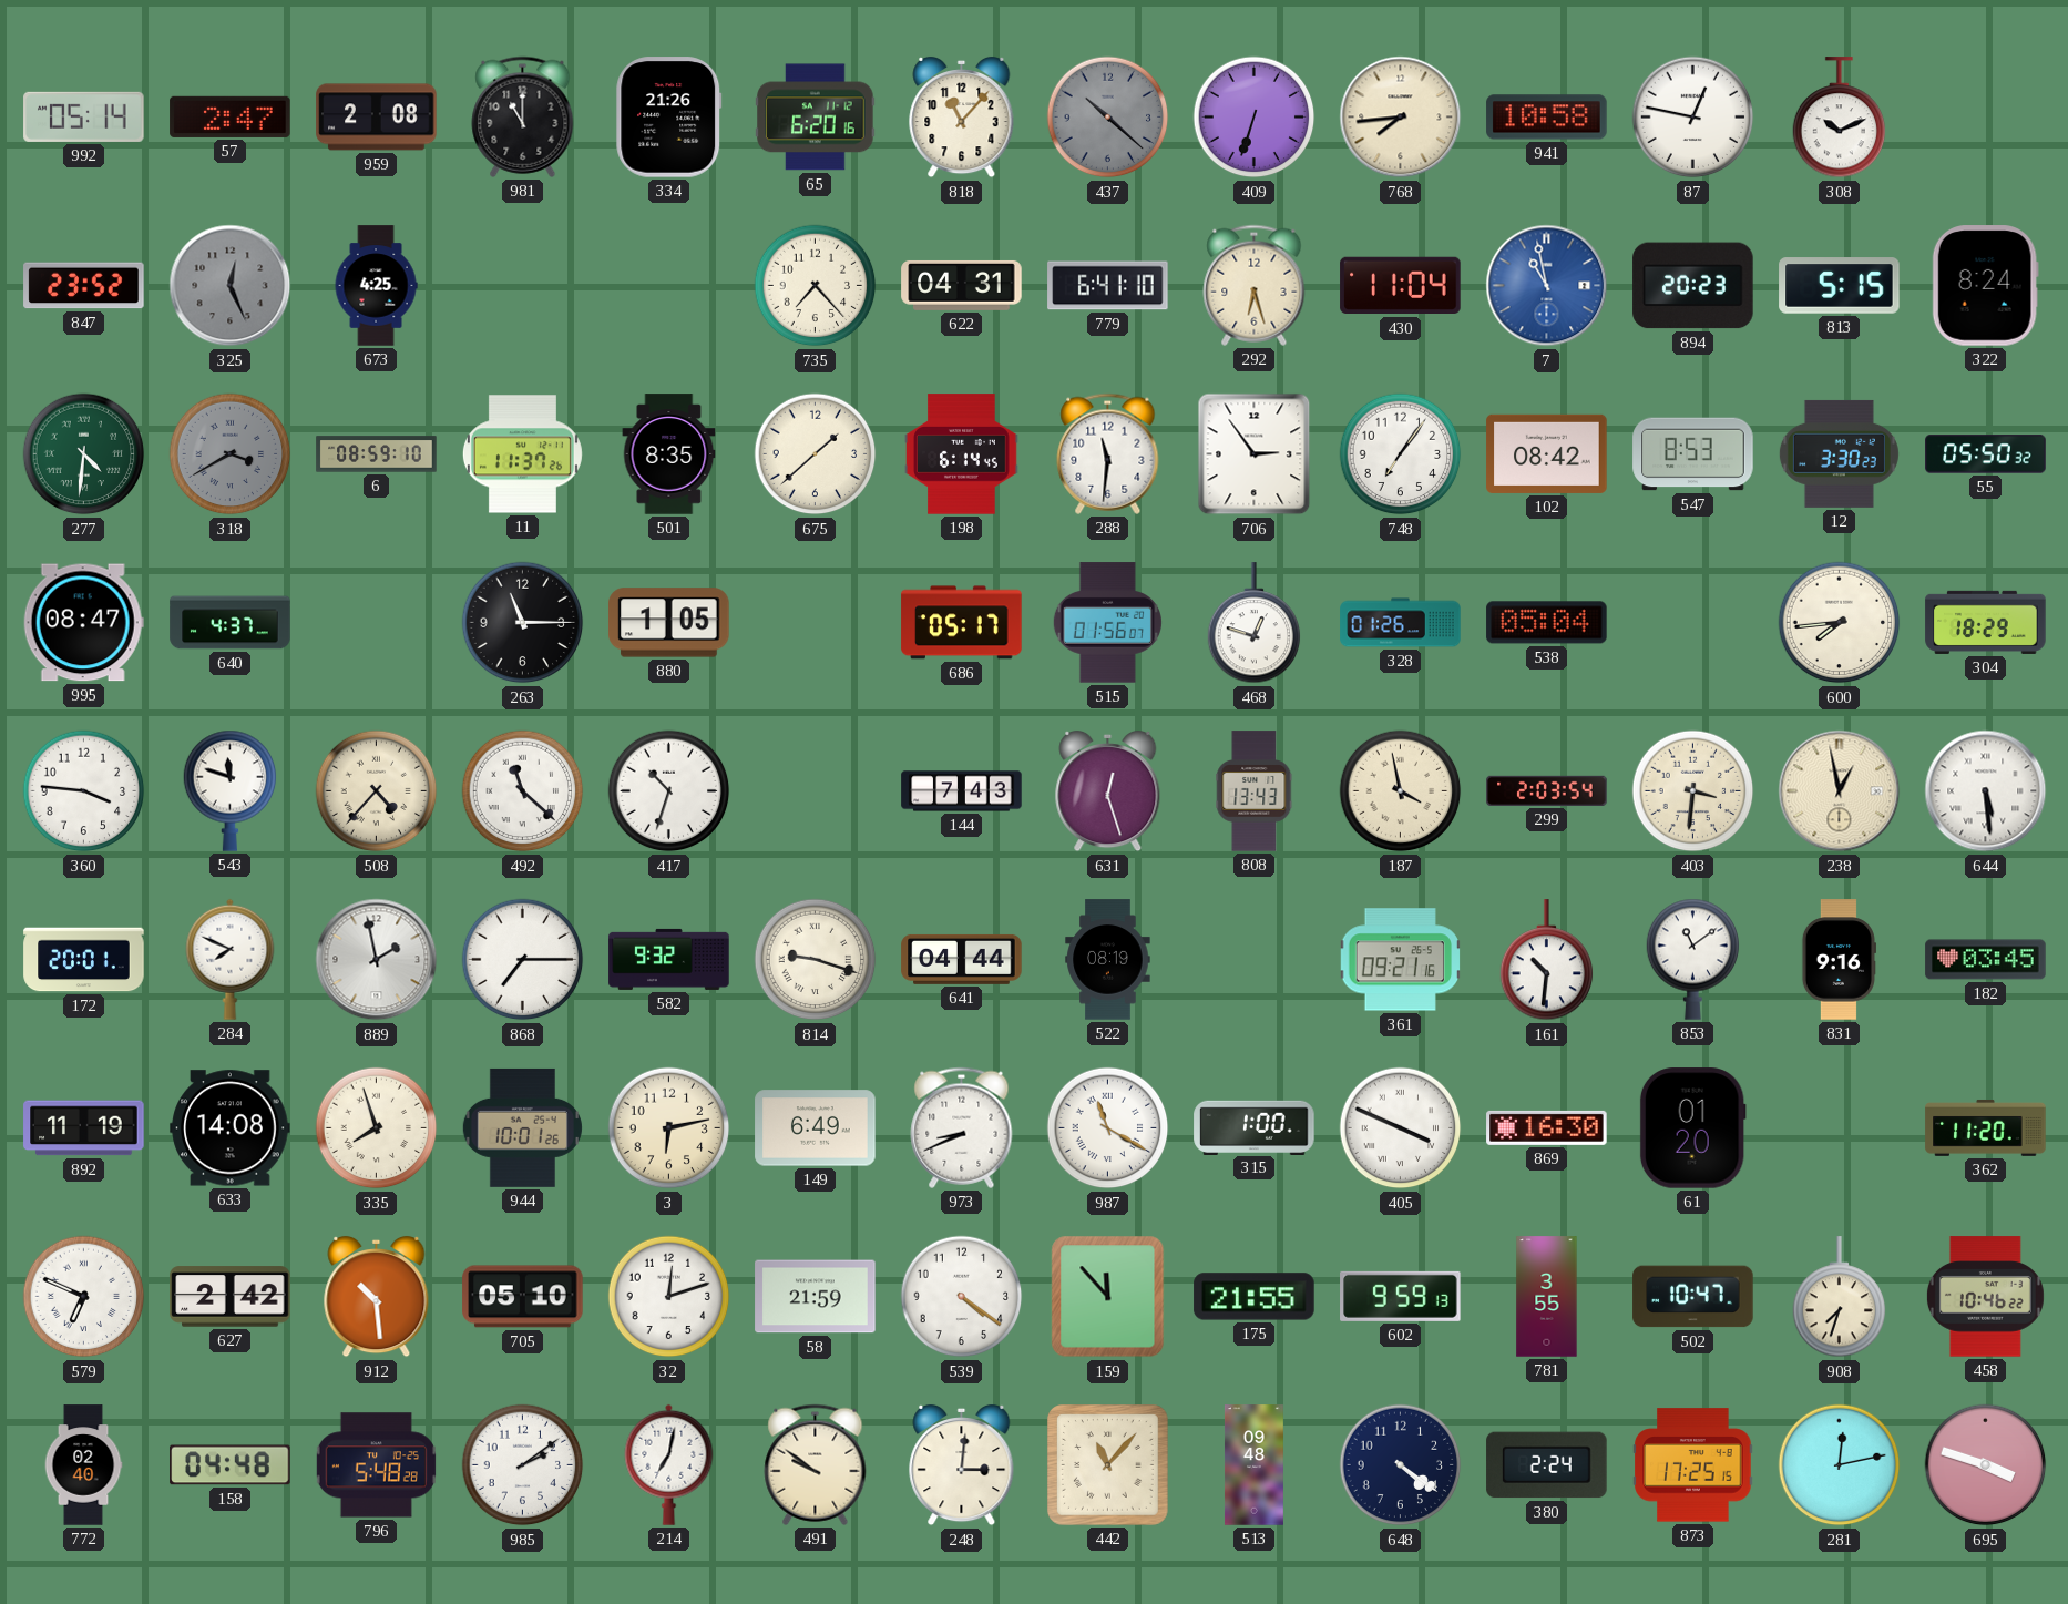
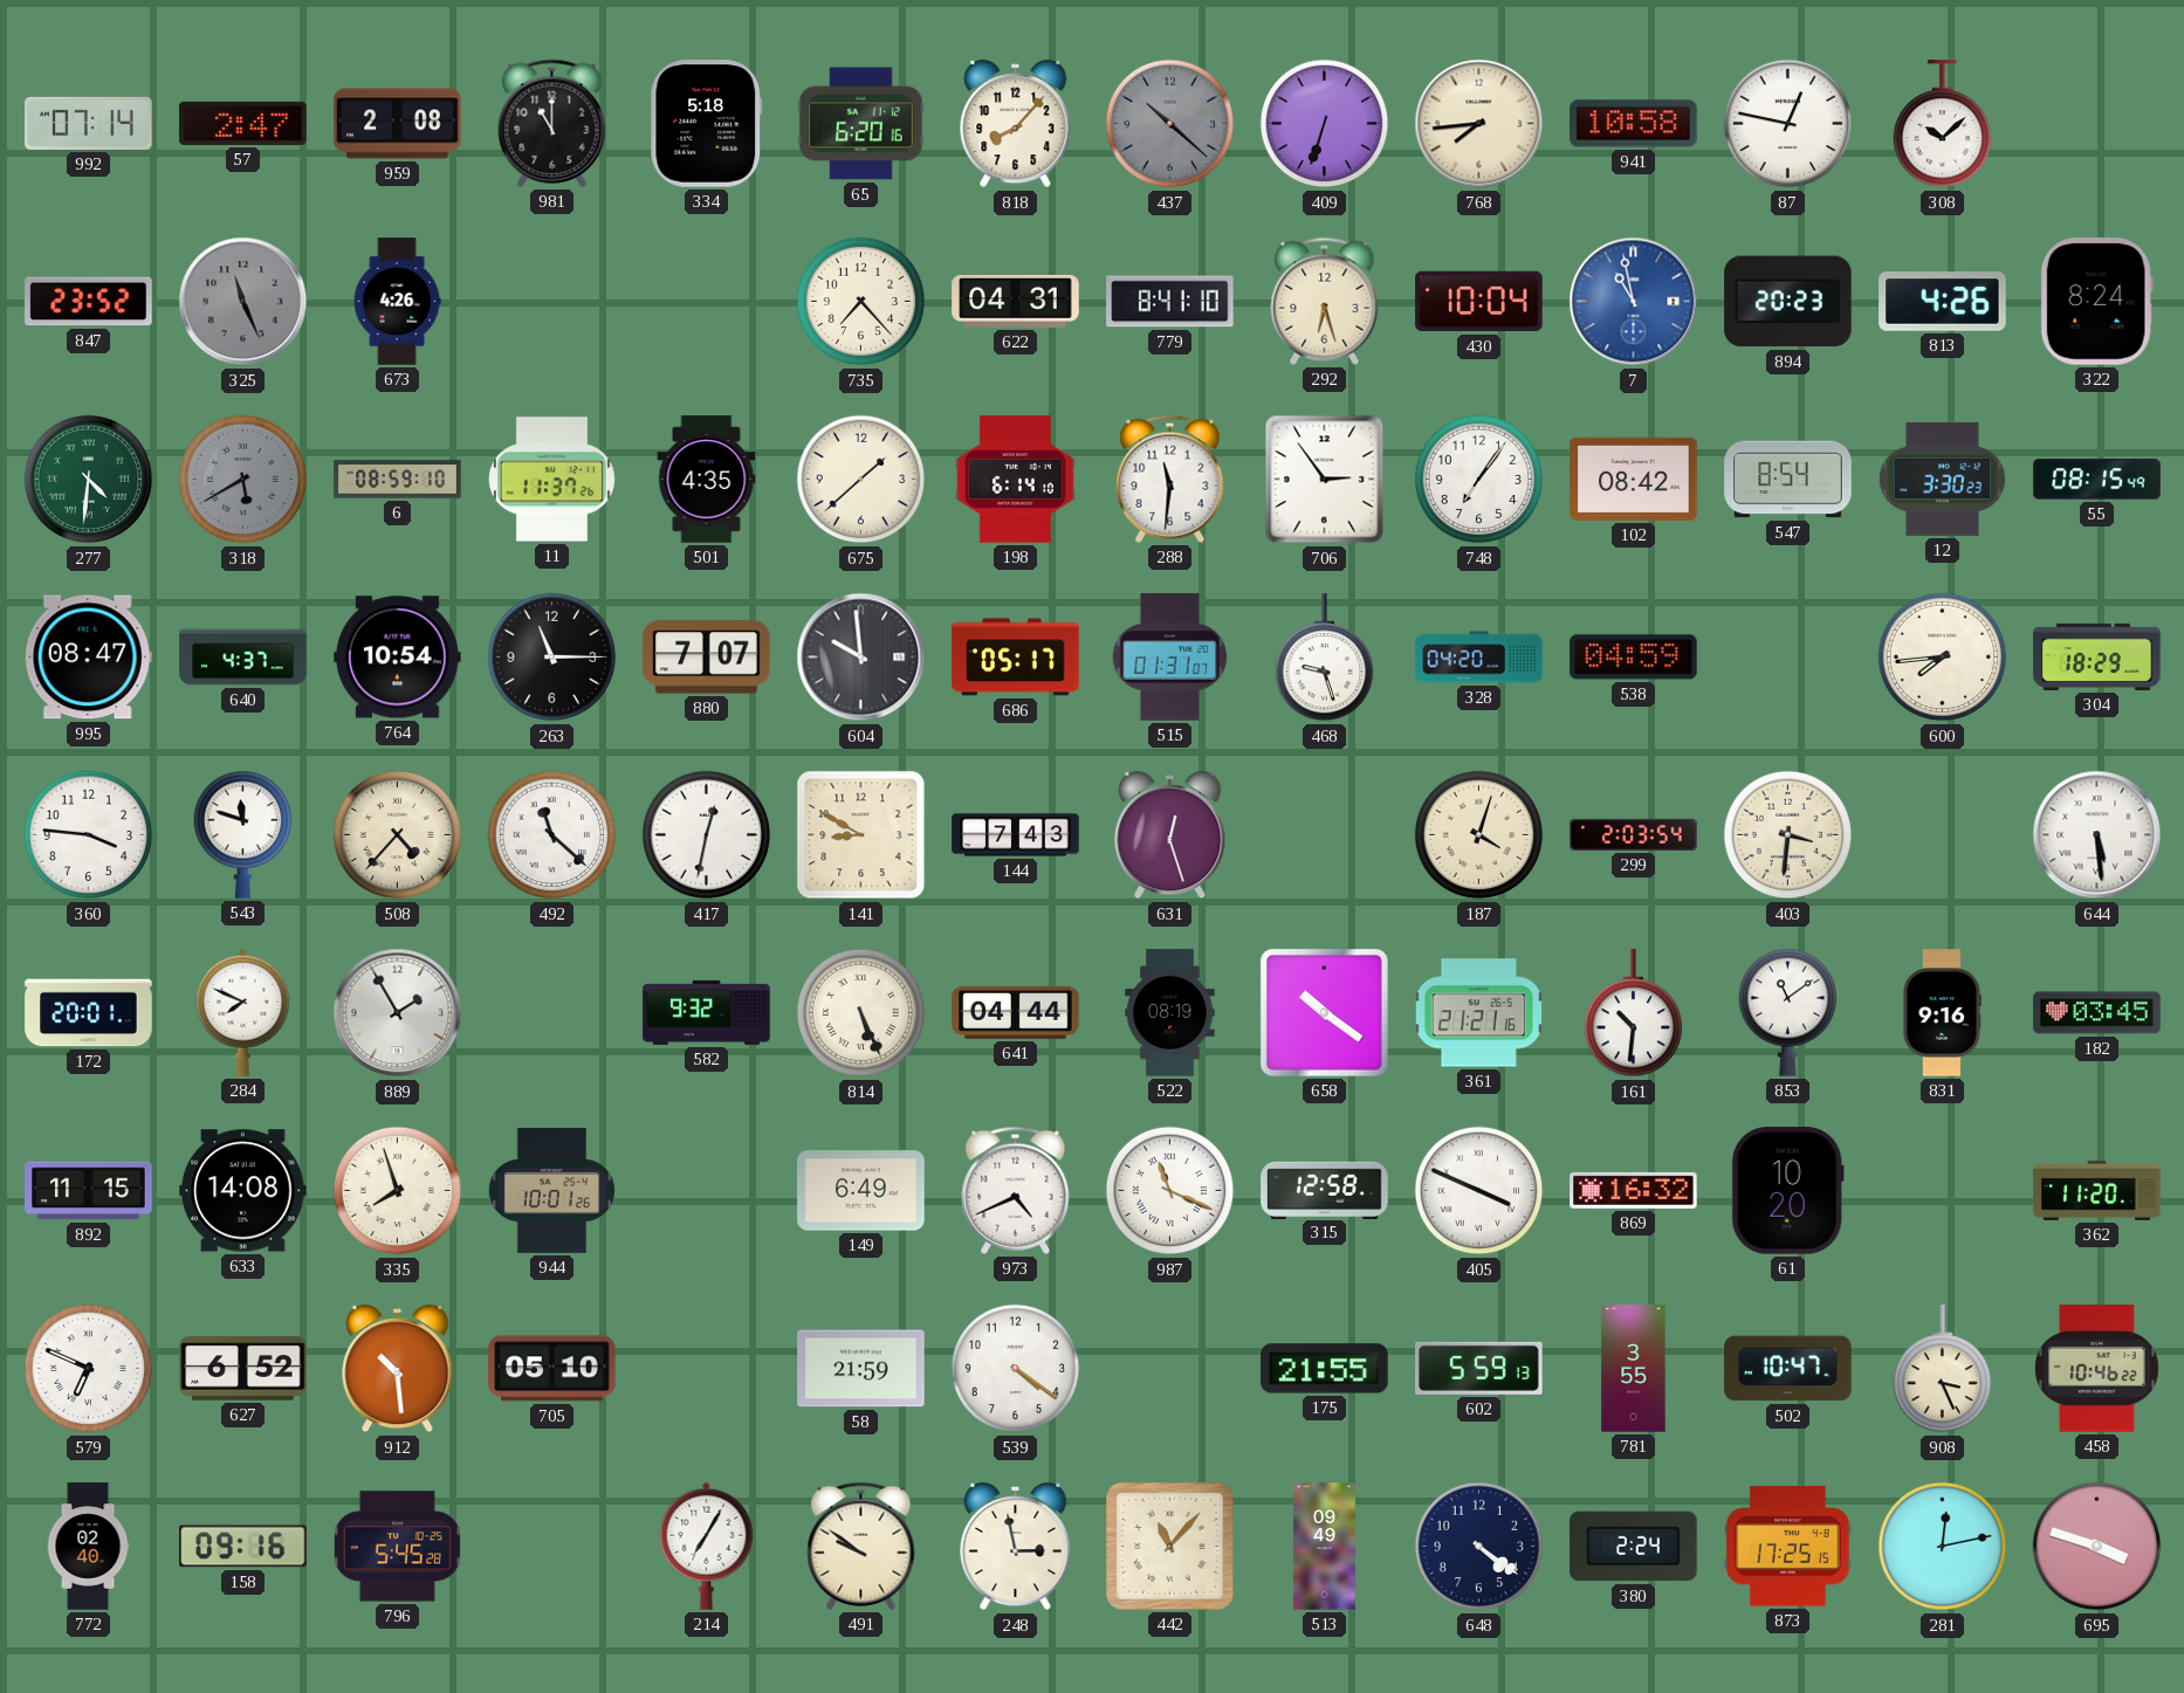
992: 05:14 -> 07:14 (89, 123)
334: 21:26 -> 5:18 (707, 124)
818: 11:07 -> 8:07 (1016, 124)
308: 10:11 -> 10:08 (1943, 124)
325: 12:26 -> 11:26 (243, 302)
673: 4:25 -> 4:26 (397, 302)
779: 6:41 -> 8:41 (1170, 302)
430: 11:04 -> 10:04 (1479, 302)
813: 5:15 -> 4:26 (1943, 302)
318: 3:40 -> 5:40 (243, 480)
501: 8:35 -> 4:35 (707, 480)
198: 6:14:45 -> 6:14:10 (1016, 480)
547: 8:53 -> 8:54 (1788, 480)
55: 05:50 -> 08:15 (2097, 480)
764: none -> 10:54 (398, 658)
880: 1:05 -> 7:07 (707, 658)
604: none -> 9:59 (861, 658)
515: 01:56 -> 01:31 (1169, 658)
468: 12:48 -> 9:27 (1325, 658)
328: 01:26 -> 04:20 (1479, 658)
538: 05:04 -> 04:59 (1634, 658)
417: 10:33 -> 12:32 (707, 835)
141: none -> 8:50 (861, 835)
808: 13:43 -> none (1255, 791)
187: 3:58 -> 4:03 (1479, 835)
238: 12:58 -> none (1840, 791)
889: 1:58 -> 1:55 (398, 1013)
868: 7:15 -> none (523, 960)
814: 9:18 -> 5:26 (861, 1013)
658: none -> 10:21 (1324, 1012)
361: 09:21 -> 21:21 (1478, 1013)
892: 11:19 -> 11:15 (89, 1191)
3: 6:13 -> none (669, 1128)
973: 8:41 -> 4:41 (1016, 1190)
987: 11:20 -> 11:19 (1170, 1191)
315: 1:00 -> 12:58 (1325, 1190)
869: 16:30 -> 16:32 (1634, 1190)
61: 01:20 -> 10:20 (1787, 1191)
627: 2:42 -> 6:52 (243, 1369)
32: 12:12 -> none (669, 1297)
159: 11:53 -> none (1108, 1297)
602: 9:59 -> 5:59 (1479, 1368)
908: 7:33 -> 3:26 (1943, 1369)
158: 04:48 -> 09:16 (243, 1547)
796: 5:48 -> 5:45 (397, 1547)
985: 2:09 -> none (523, 1465)
214: 7:02 -> 7:05 (707, 1546)
248: 3:01 -> 2:58 (1016, 1547)
513: 09:48 -> 09:49 (1324, 1547)
